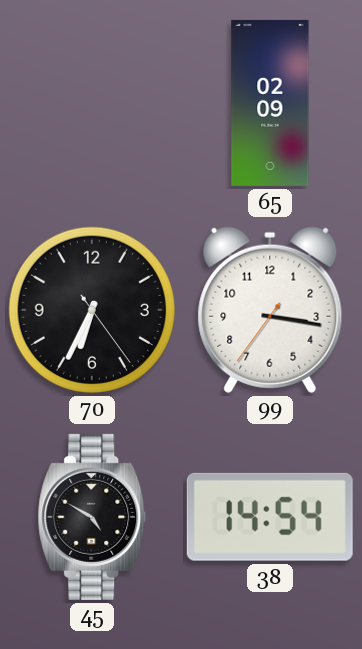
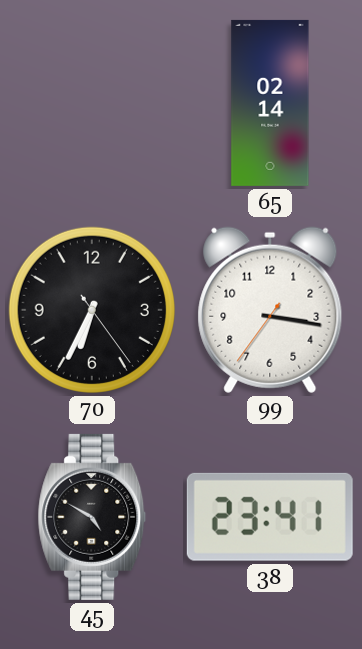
65: 02:09 -> 02:14 (270, 103)
38: 14:54 -> 23:41 (270, 517)
